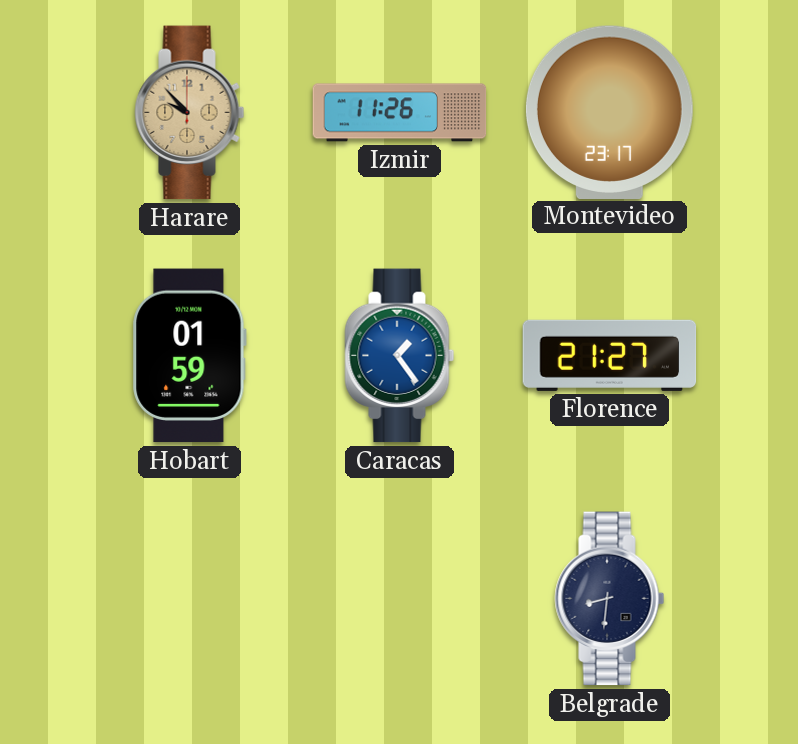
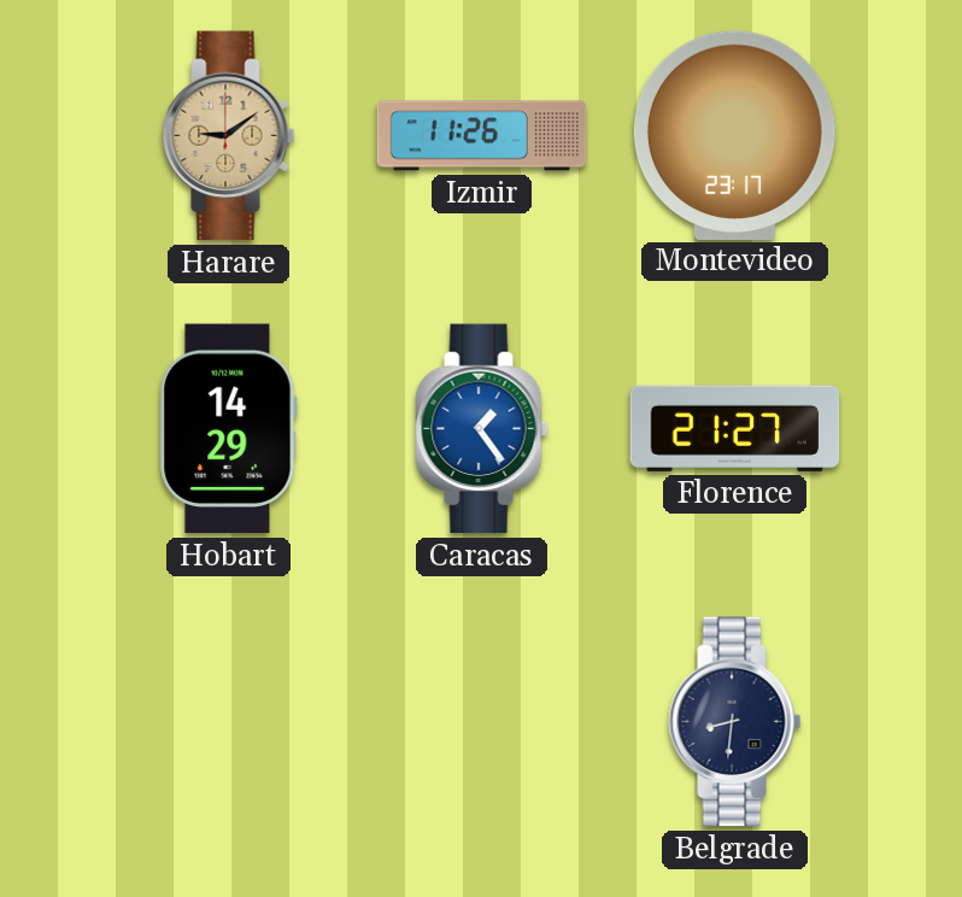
Harare: 9:53 -> 9:09 (229, 136)
Hobart: 01:59 -> 14:29 (228, 429)
